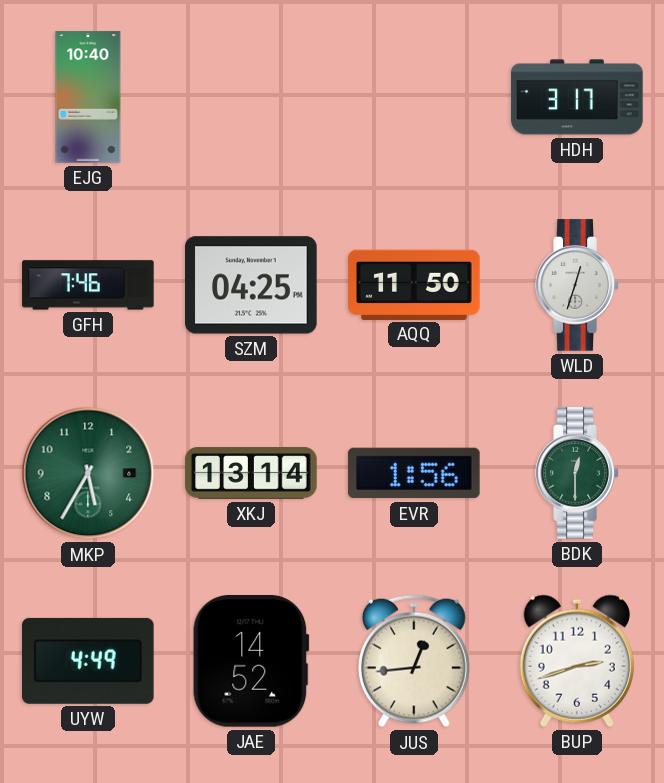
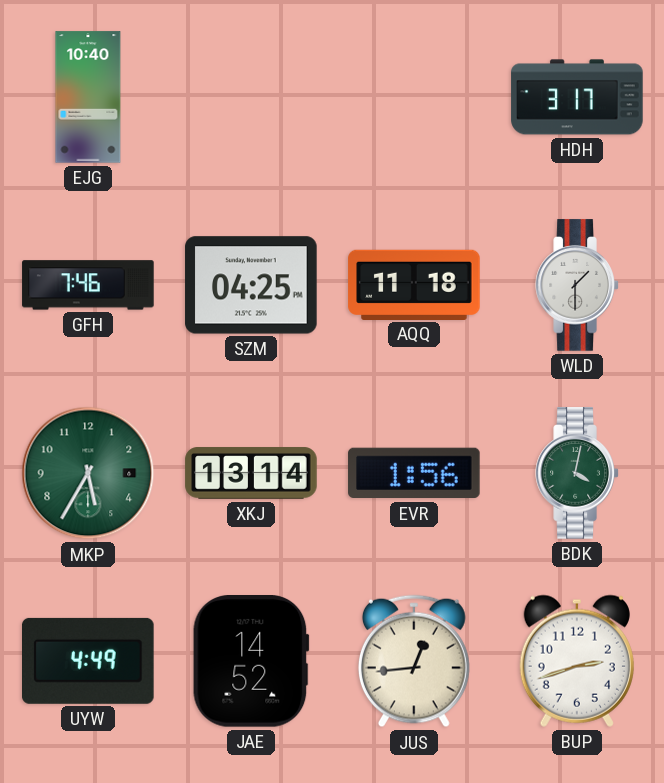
AQQ: 11:50 -> 11:18 (414, 284)
WLD: 12:33 -> 1:30 (577, 285)
BDK: 12:30 -> 4:02 (577, 473)
